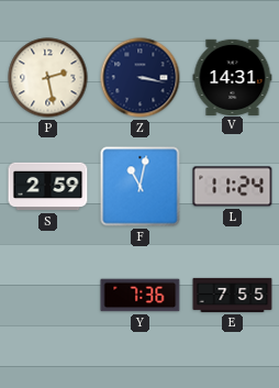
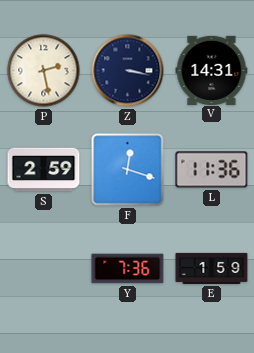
F: 11:02 -> 12:18 (128, 170)
L: 11:24 -> 11:36 (212, 170)
E: 7:55 -> 1:59 (212, 268)
